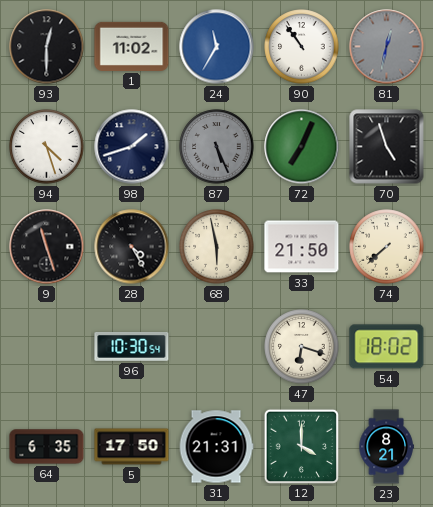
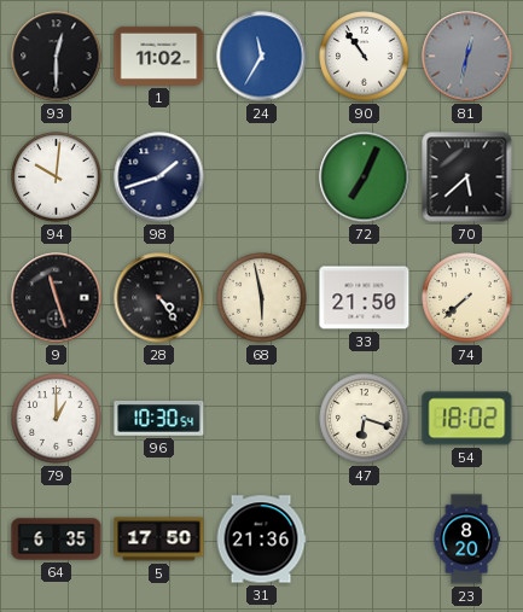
94: 4:27 -> 10:01 (57, 177)
87: 5:26 -> none (217, 147)
70: 4:57 -> 5:38 (467, 177)
28: 4:25 -> 4:24 (159, 298)
79: none -> 1:00 (57, 419)
31: 21:31 -> 21:36 (261, 540)
12: 4:00 -> none (301, 446)
23: 8:21 -> 8:20 (466, 540)
